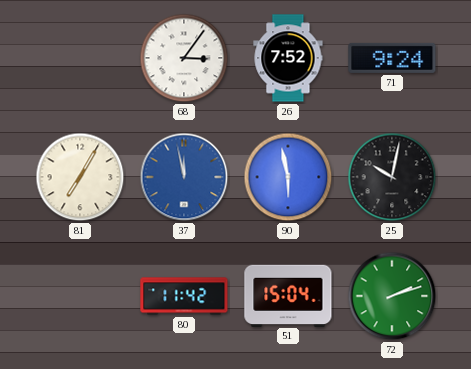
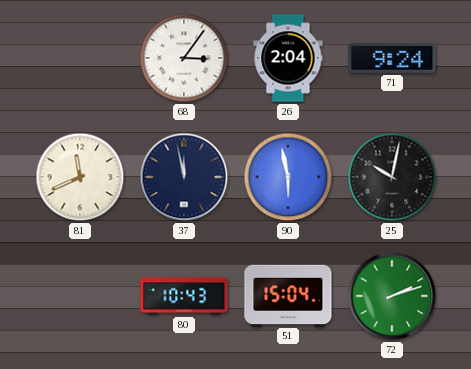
26: 7:52 -> 2:04 (288, 58)
81: 7:05 -> 11:41 (80, 177)
37 dial: blue -> navy (184, 177)
80: 11:42 -> 10:43 (184, 296)
